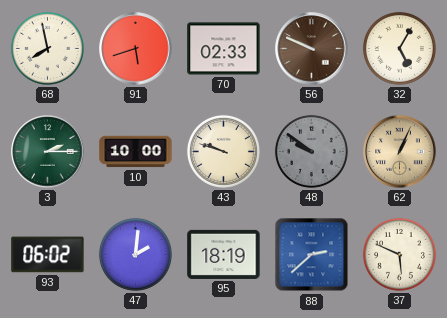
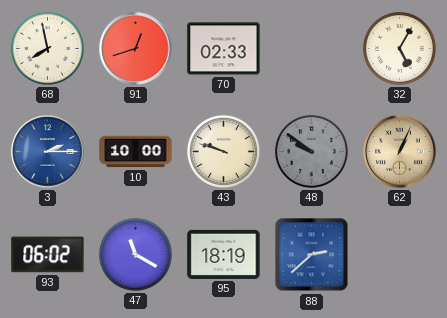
91: 5:42 -> 12:42 (136, 49)
56: 9:49 -> none (312, 49)
3 dial: green -> blue (48, 152)
47: 2:01 -> 11:20 (135, 254)
37: 5:49 -> none (399, 254)
